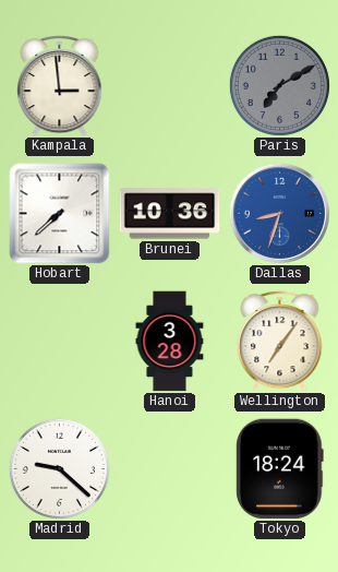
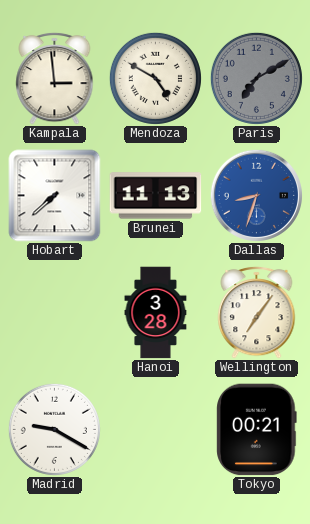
Mendoza: none -> 4:50 (155, 78)
Brunei: 10:36 -> 11:13 (156, 196)
Madrid: 9:22 -> 9:20 (54, 429)
Tokyo: 18:24 -> 00:21 (257, 430)
